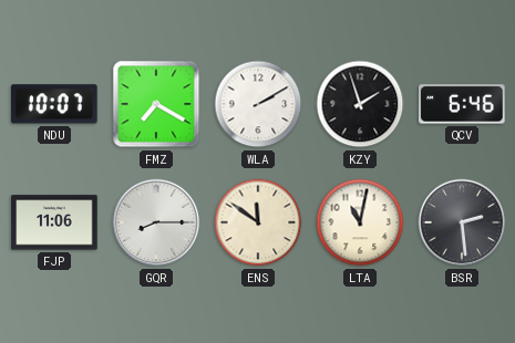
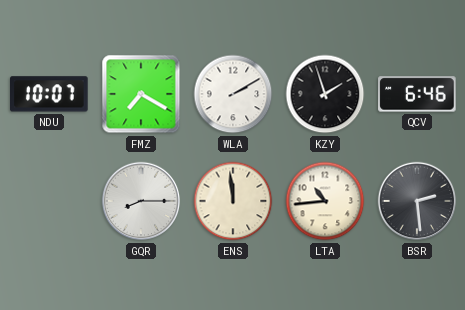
FJP: 11:06 -> none (54, 222)
ENS: 11:51 -> 11:59 (233, 201)
LTA: 11:02 -> 10:44 (325, 201)
